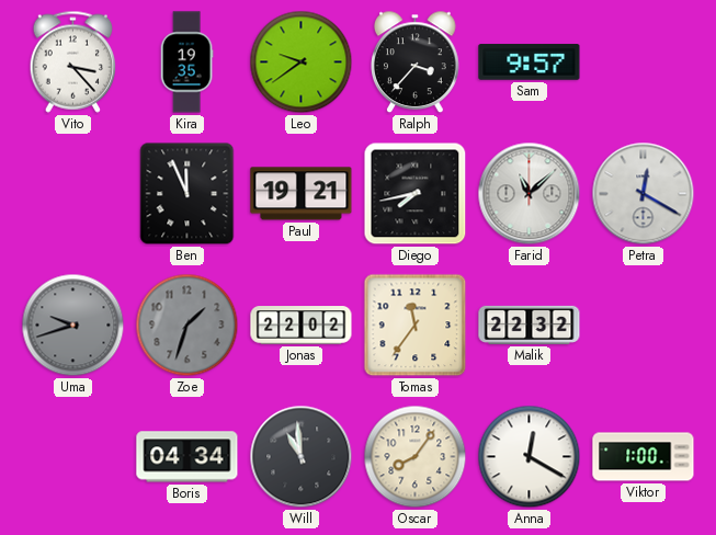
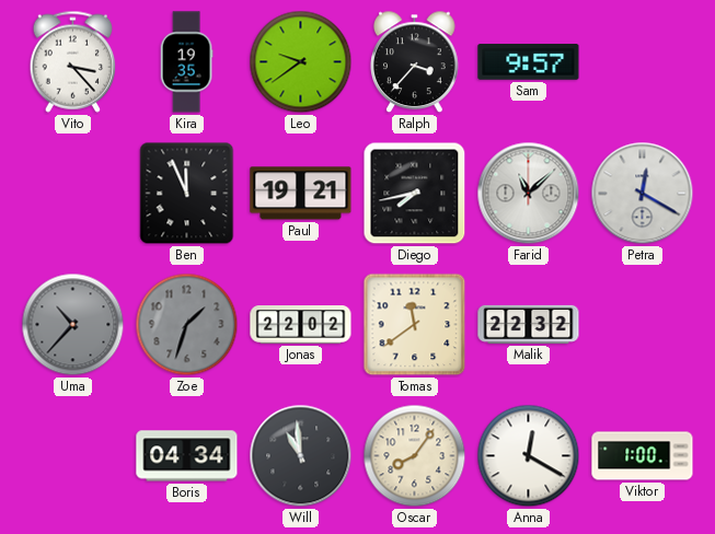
Uma: 9:42 -> 10:37 (73, 325)
Tomas: 11:36 -> 11:39 (415, 325)
